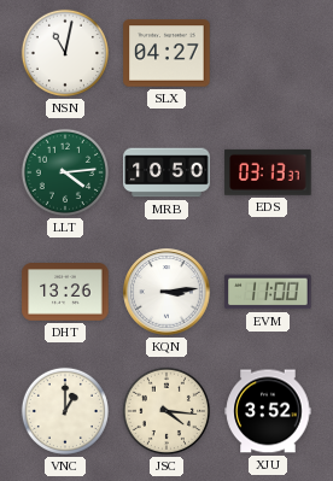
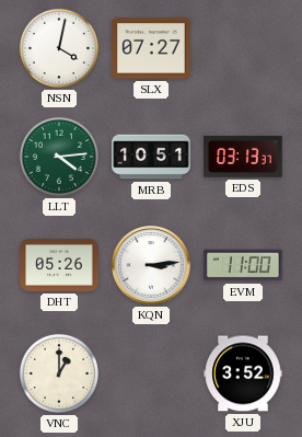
NSN: 11:02 -> 4:02 (59, 48)
SLX: 04:27 -> 07:27 (151, 48)
MRB: 10:50 -> 10:51 (151, 157)
DHT: 13:26 -> 05:26 (59, 265)
JSC: 4:16 -> none (166, 411)
